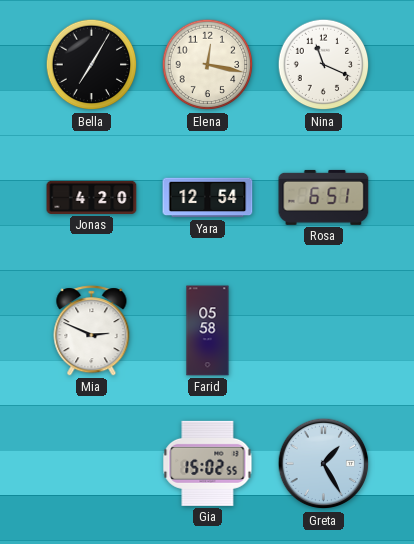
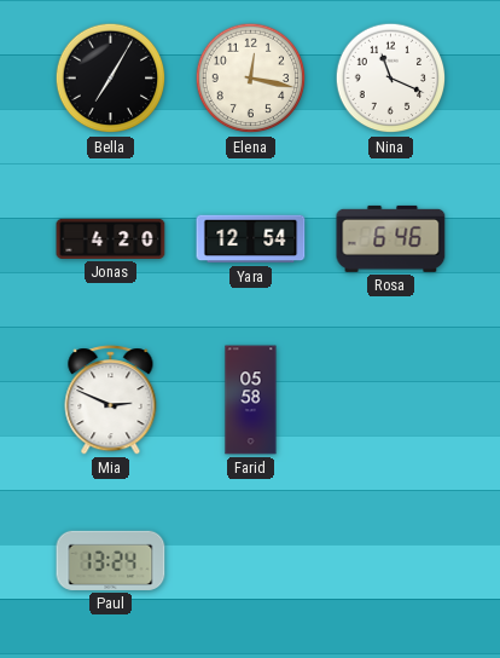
Rosa: 6:51 -> 6:46 (391, 238)
Paul: none -> 13:24 (111, 560)
Gia: 15:02 -> none (208, 463)
Greta: 1:25 -> none (324, 464)
